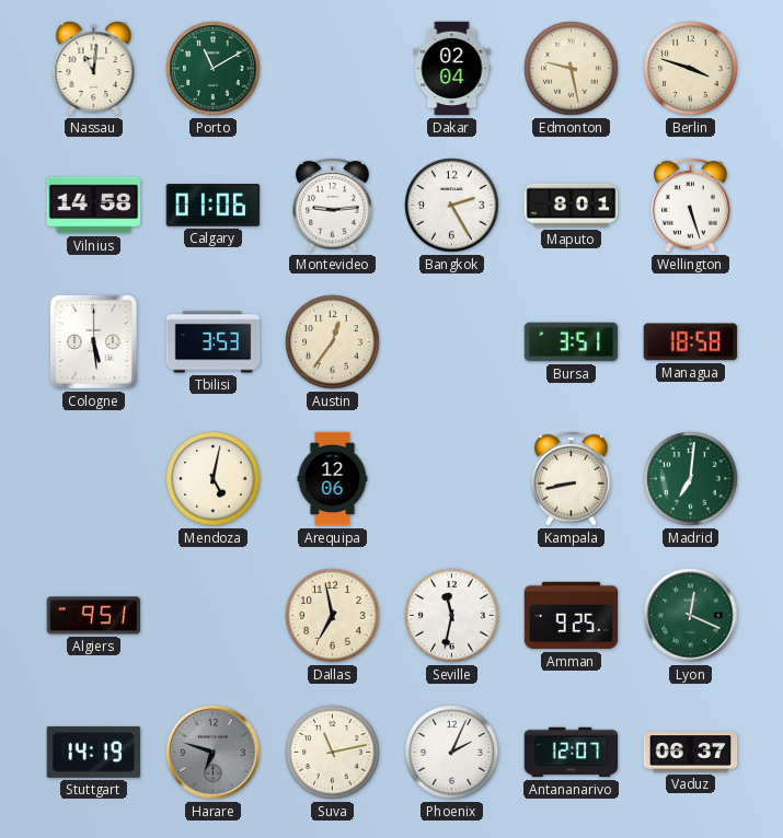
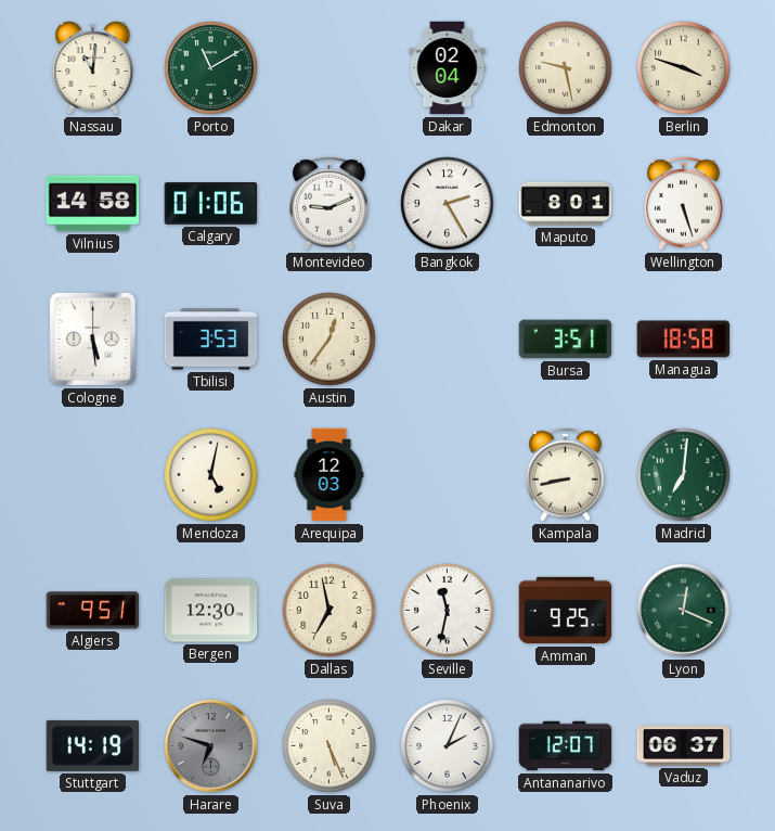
Montevideo: 9:14 -> 9:11 (330, 203)
Arequipa: 12:06 -> 12:03 (330, 475)
Bergen: none -> 12:30 (211, 611)
Suva: 11:13 -> 5:26 (330, 746)
